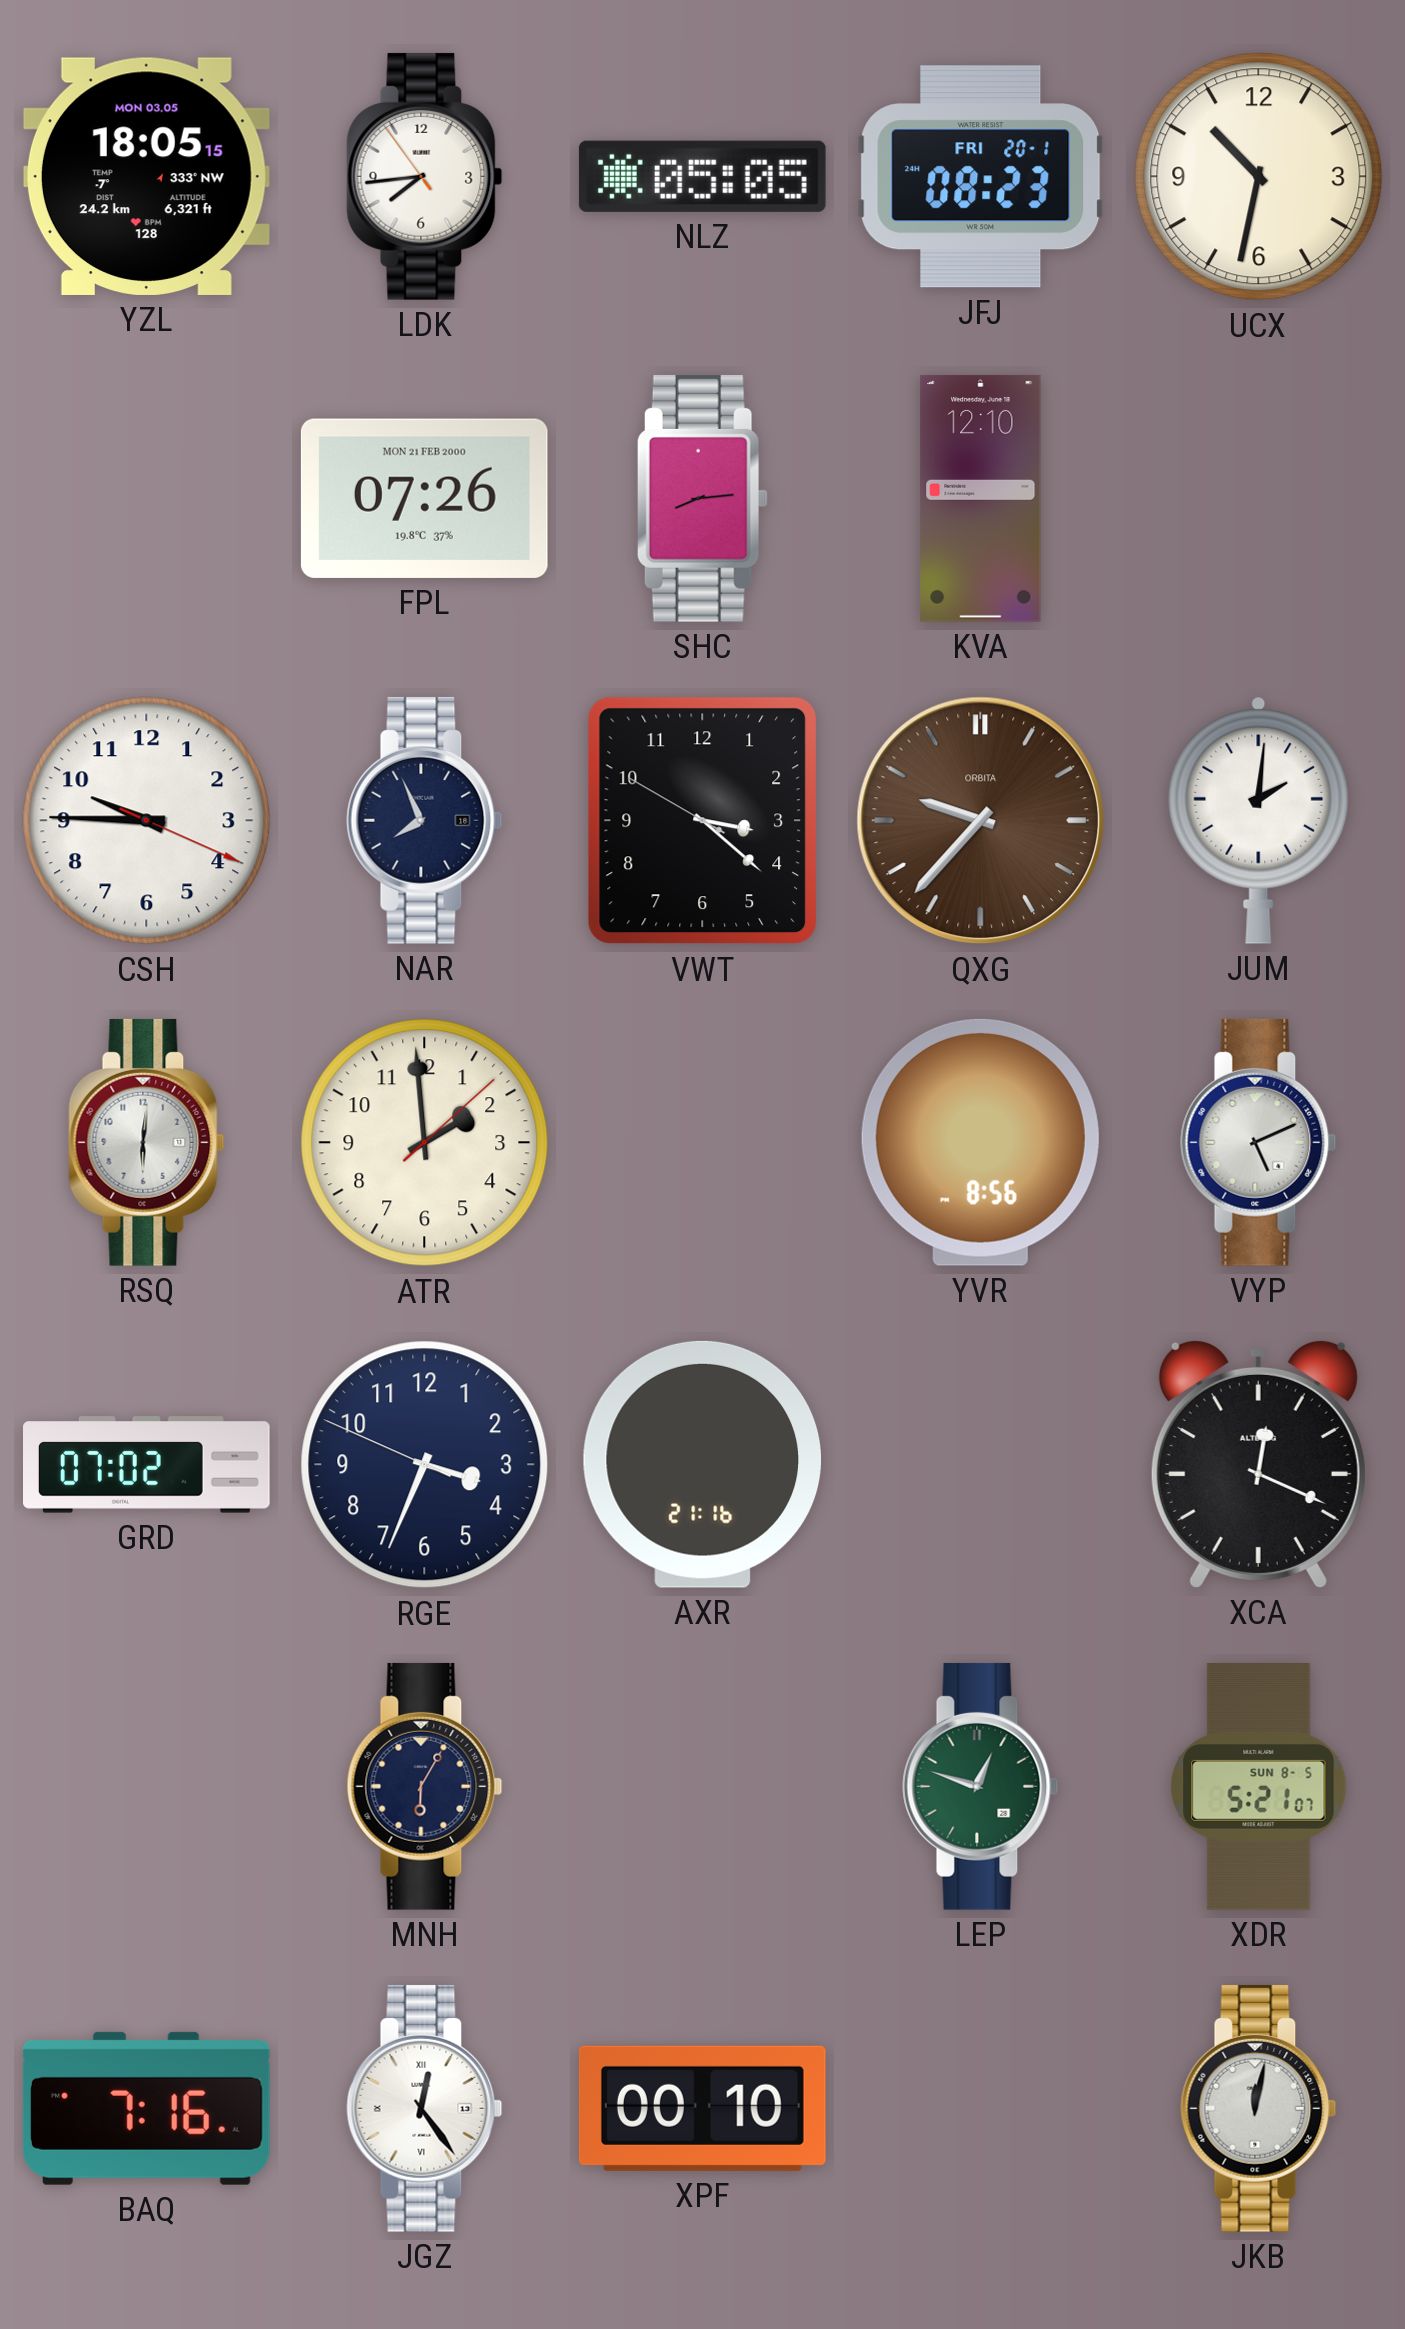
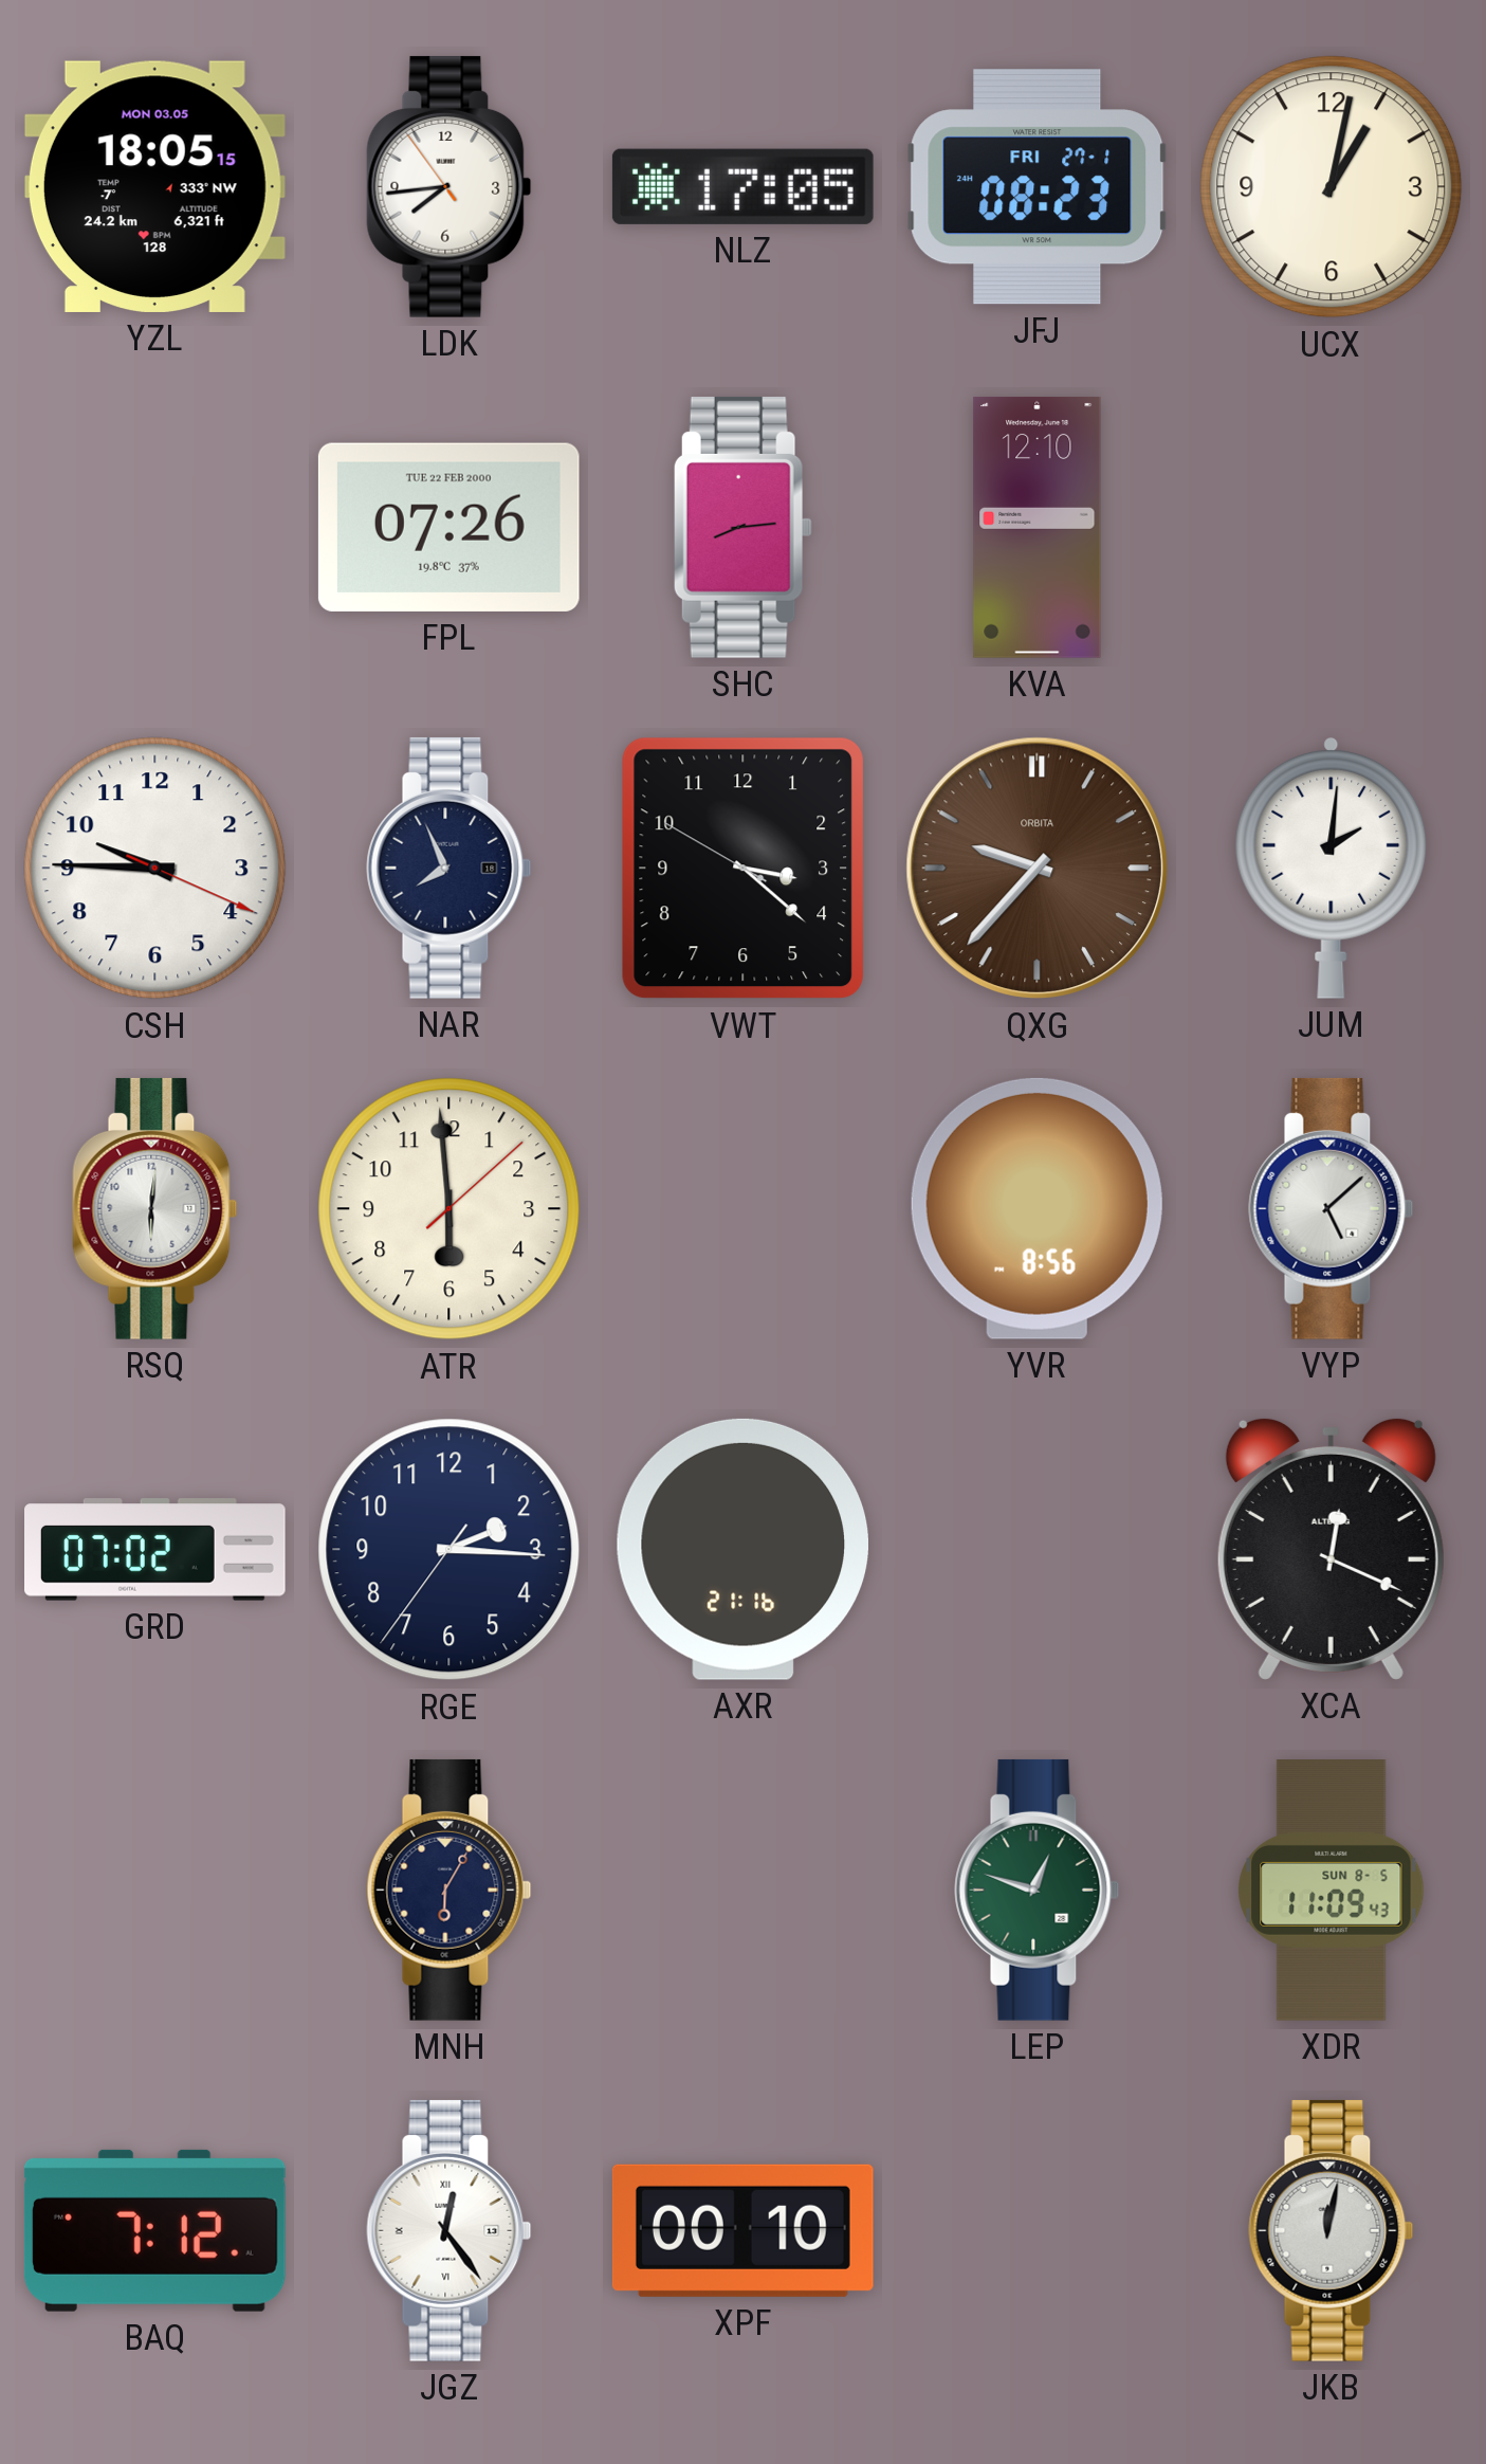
NLZ: 05:05 -> 17:05 (742, 186)
JFJ date: FRI 20-1 -> FRI 27-1 (1038, 187)
UCX: 10:32 -> 1:02 (1332, 187)
FPL date: MON 21 FEB 2000 -> TUE 22 FEB 2000 (448, 527)
ATR: 1:59 -> 5:59 (450, 1209)
VYP: 5:11 -> 5:08 (1332, 1208)
RGE: 3:33 -> 2:15 (450, 1550)
XDR: 5:21 -> 11:09 (1332, 1891)
BAQ: 7:16 -> 7:12 (154, 2230)
